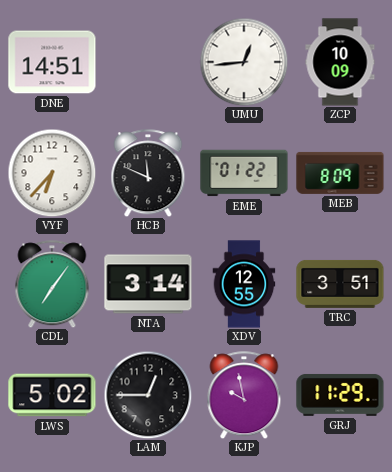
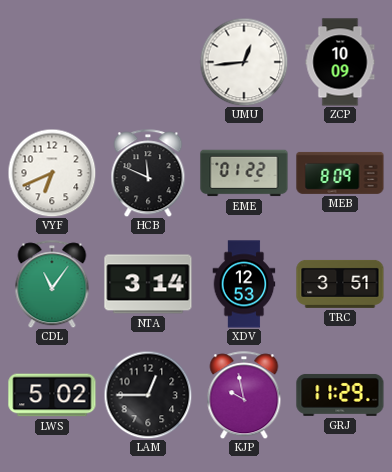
DNE: 14:51 -> none (52, 62)
VYF: 6:37 -> 6:41 (52, 173)
CDL: 7:06 -> 11:06 (52, 284)
XDV: 12:55 -> 12:53 (244, 284)
